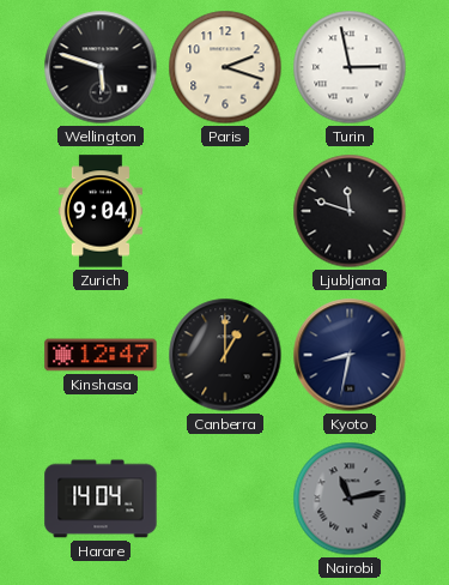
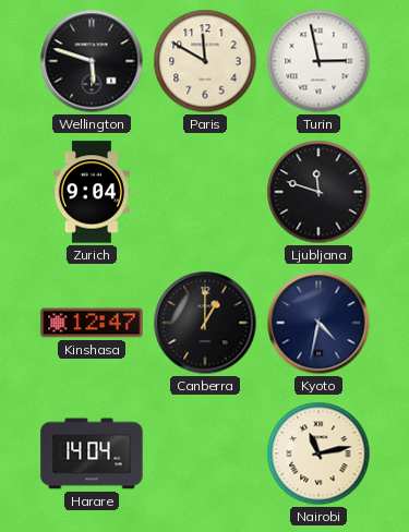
Paris: 2:18 -> 11:50 (205, 61)
Kyoto: 8:32 -> 4:32 (318, 323)
Nairobi dial: grey -> cream (318, 454)
